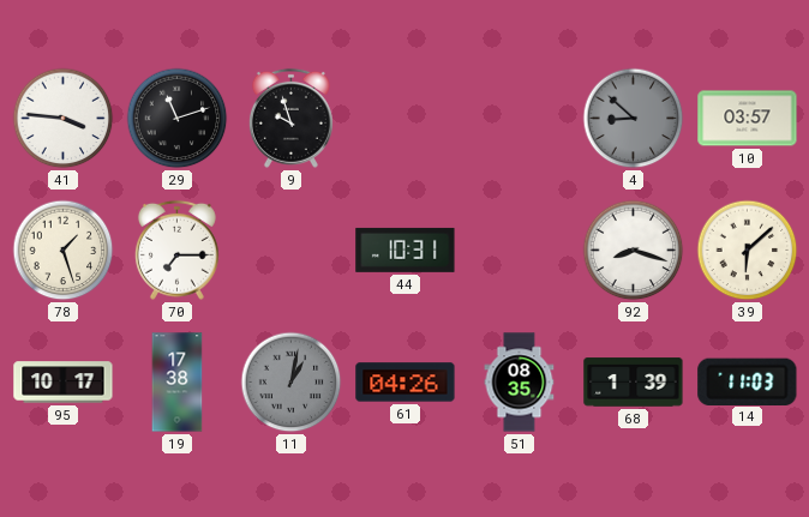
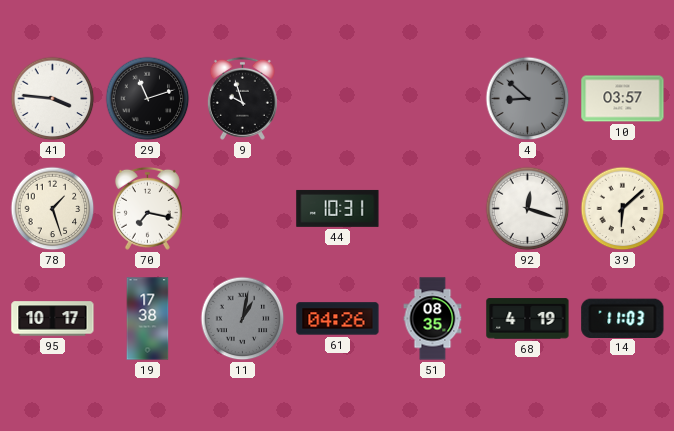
70: 7:15 -> 7:17 (147, 208)
92: 8:18 -> 12:18 (528, 209)
68: 1:39 -> 4:19 (528, 319)
